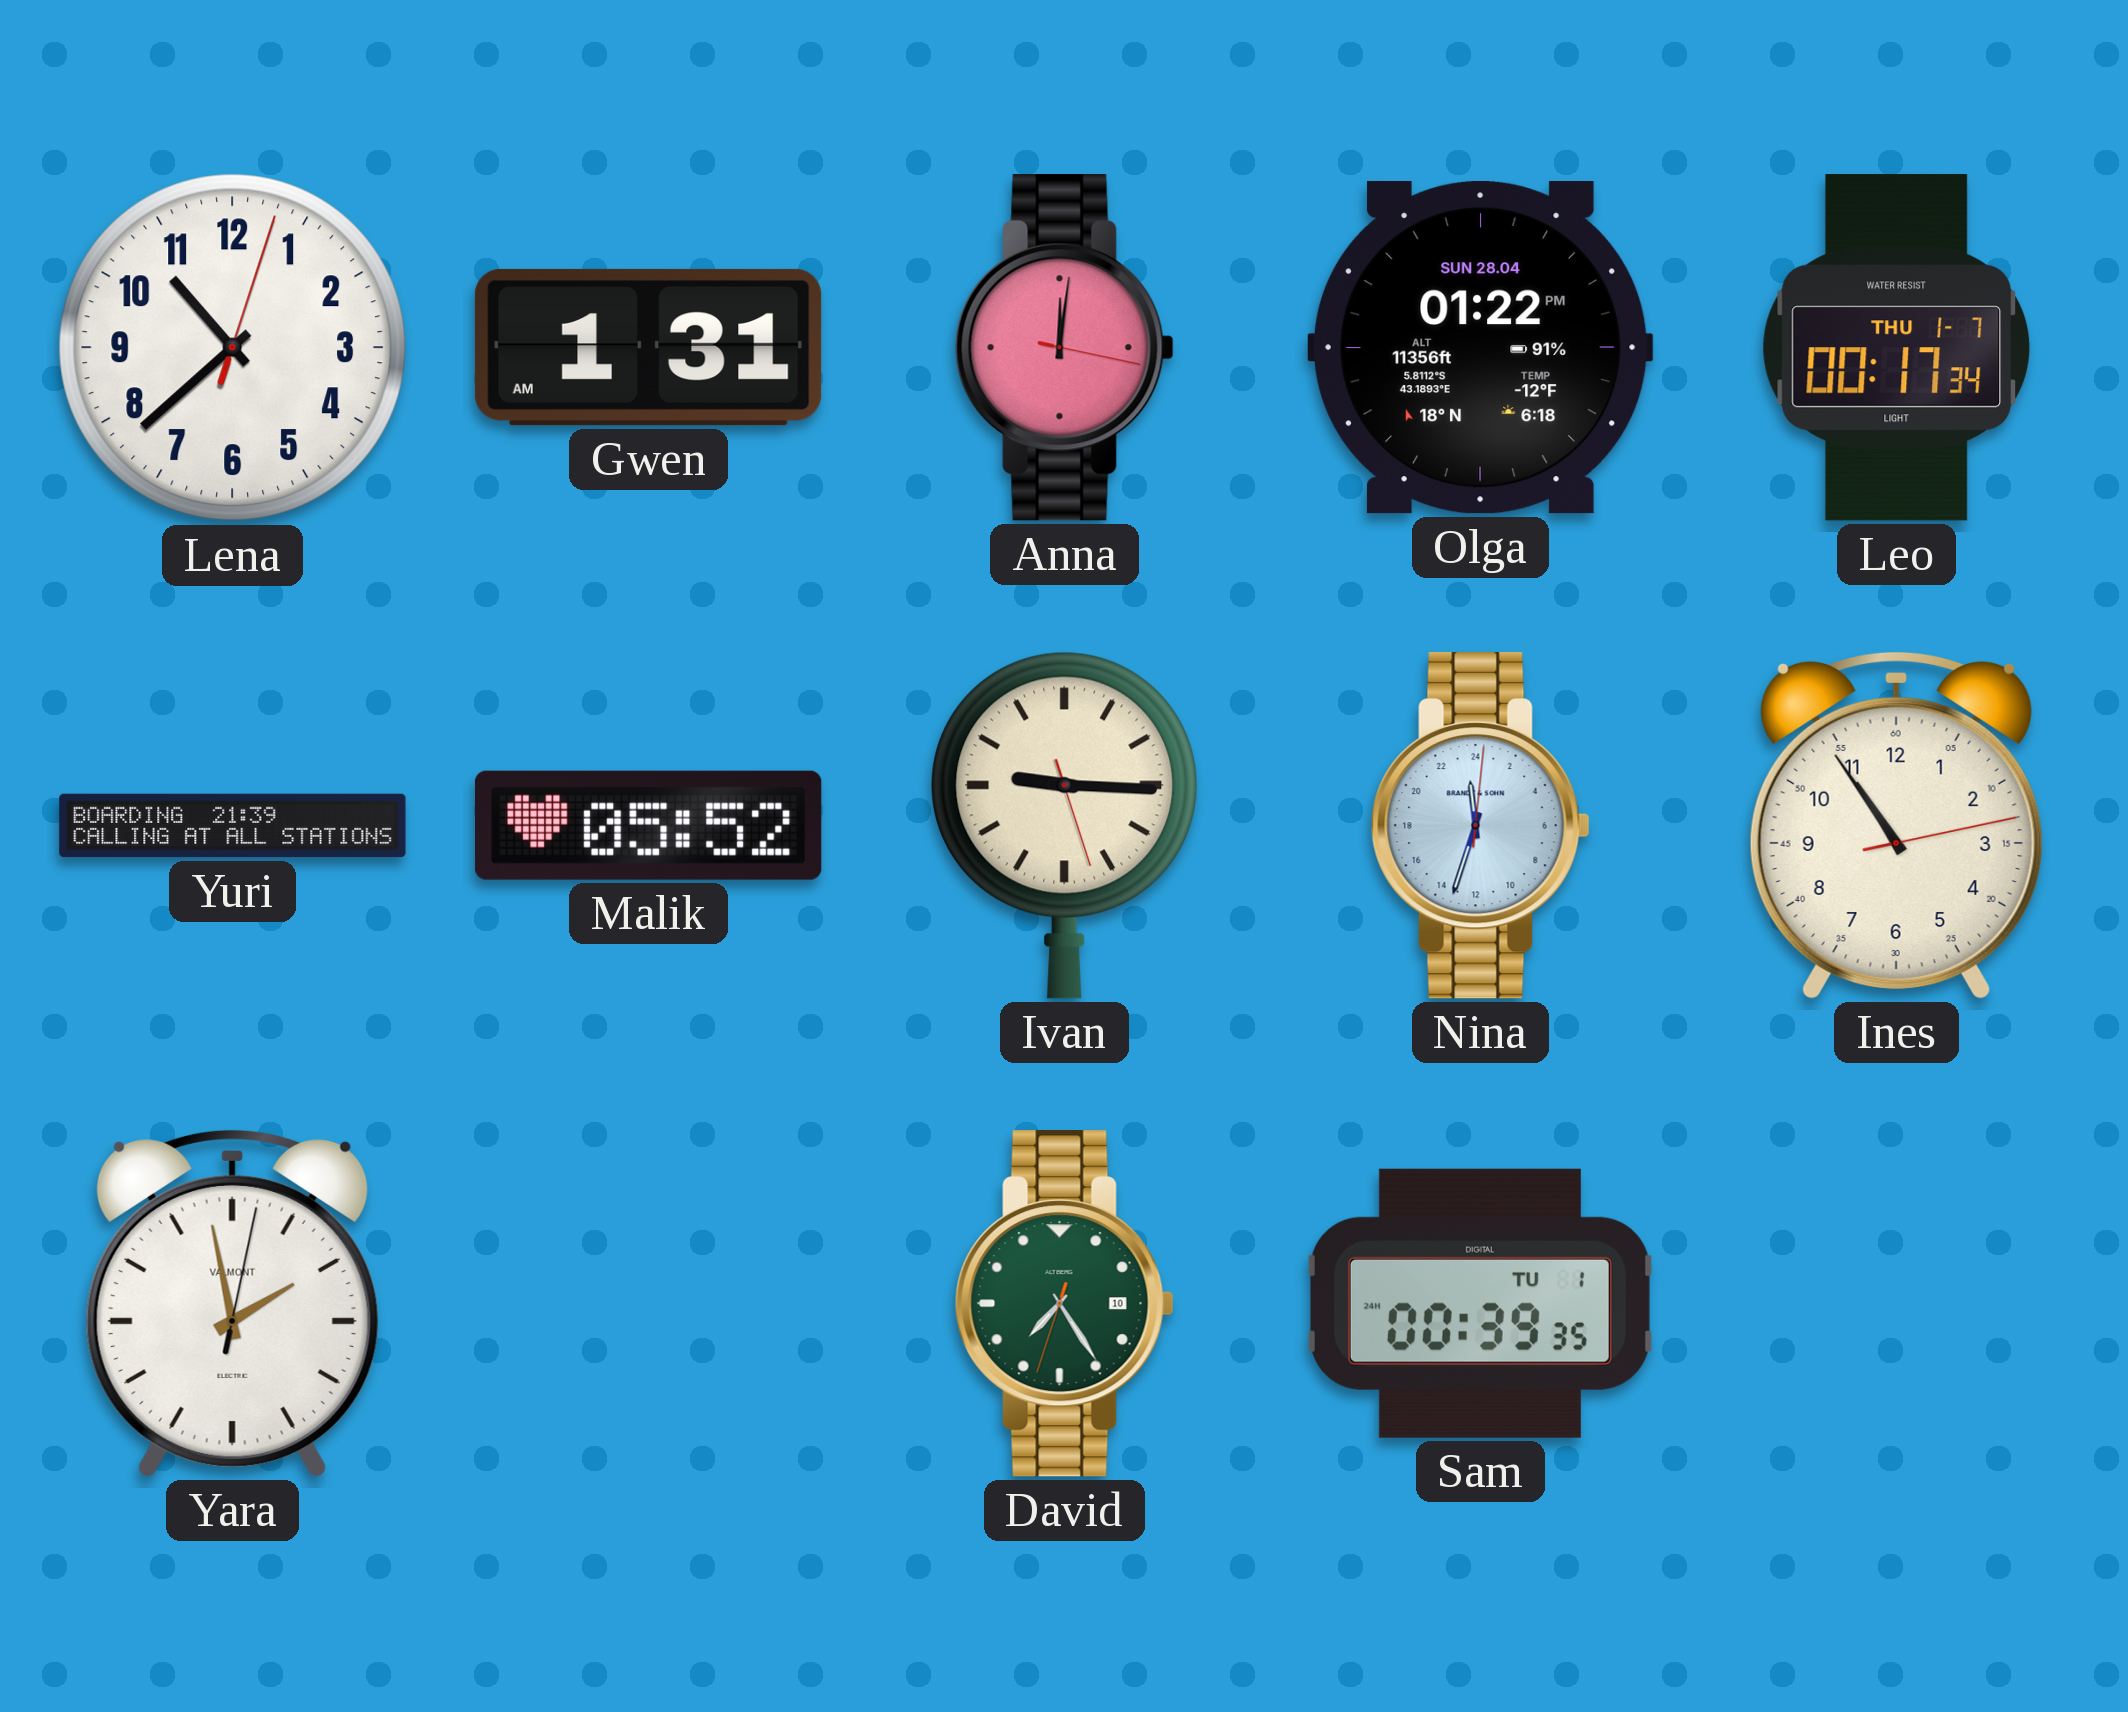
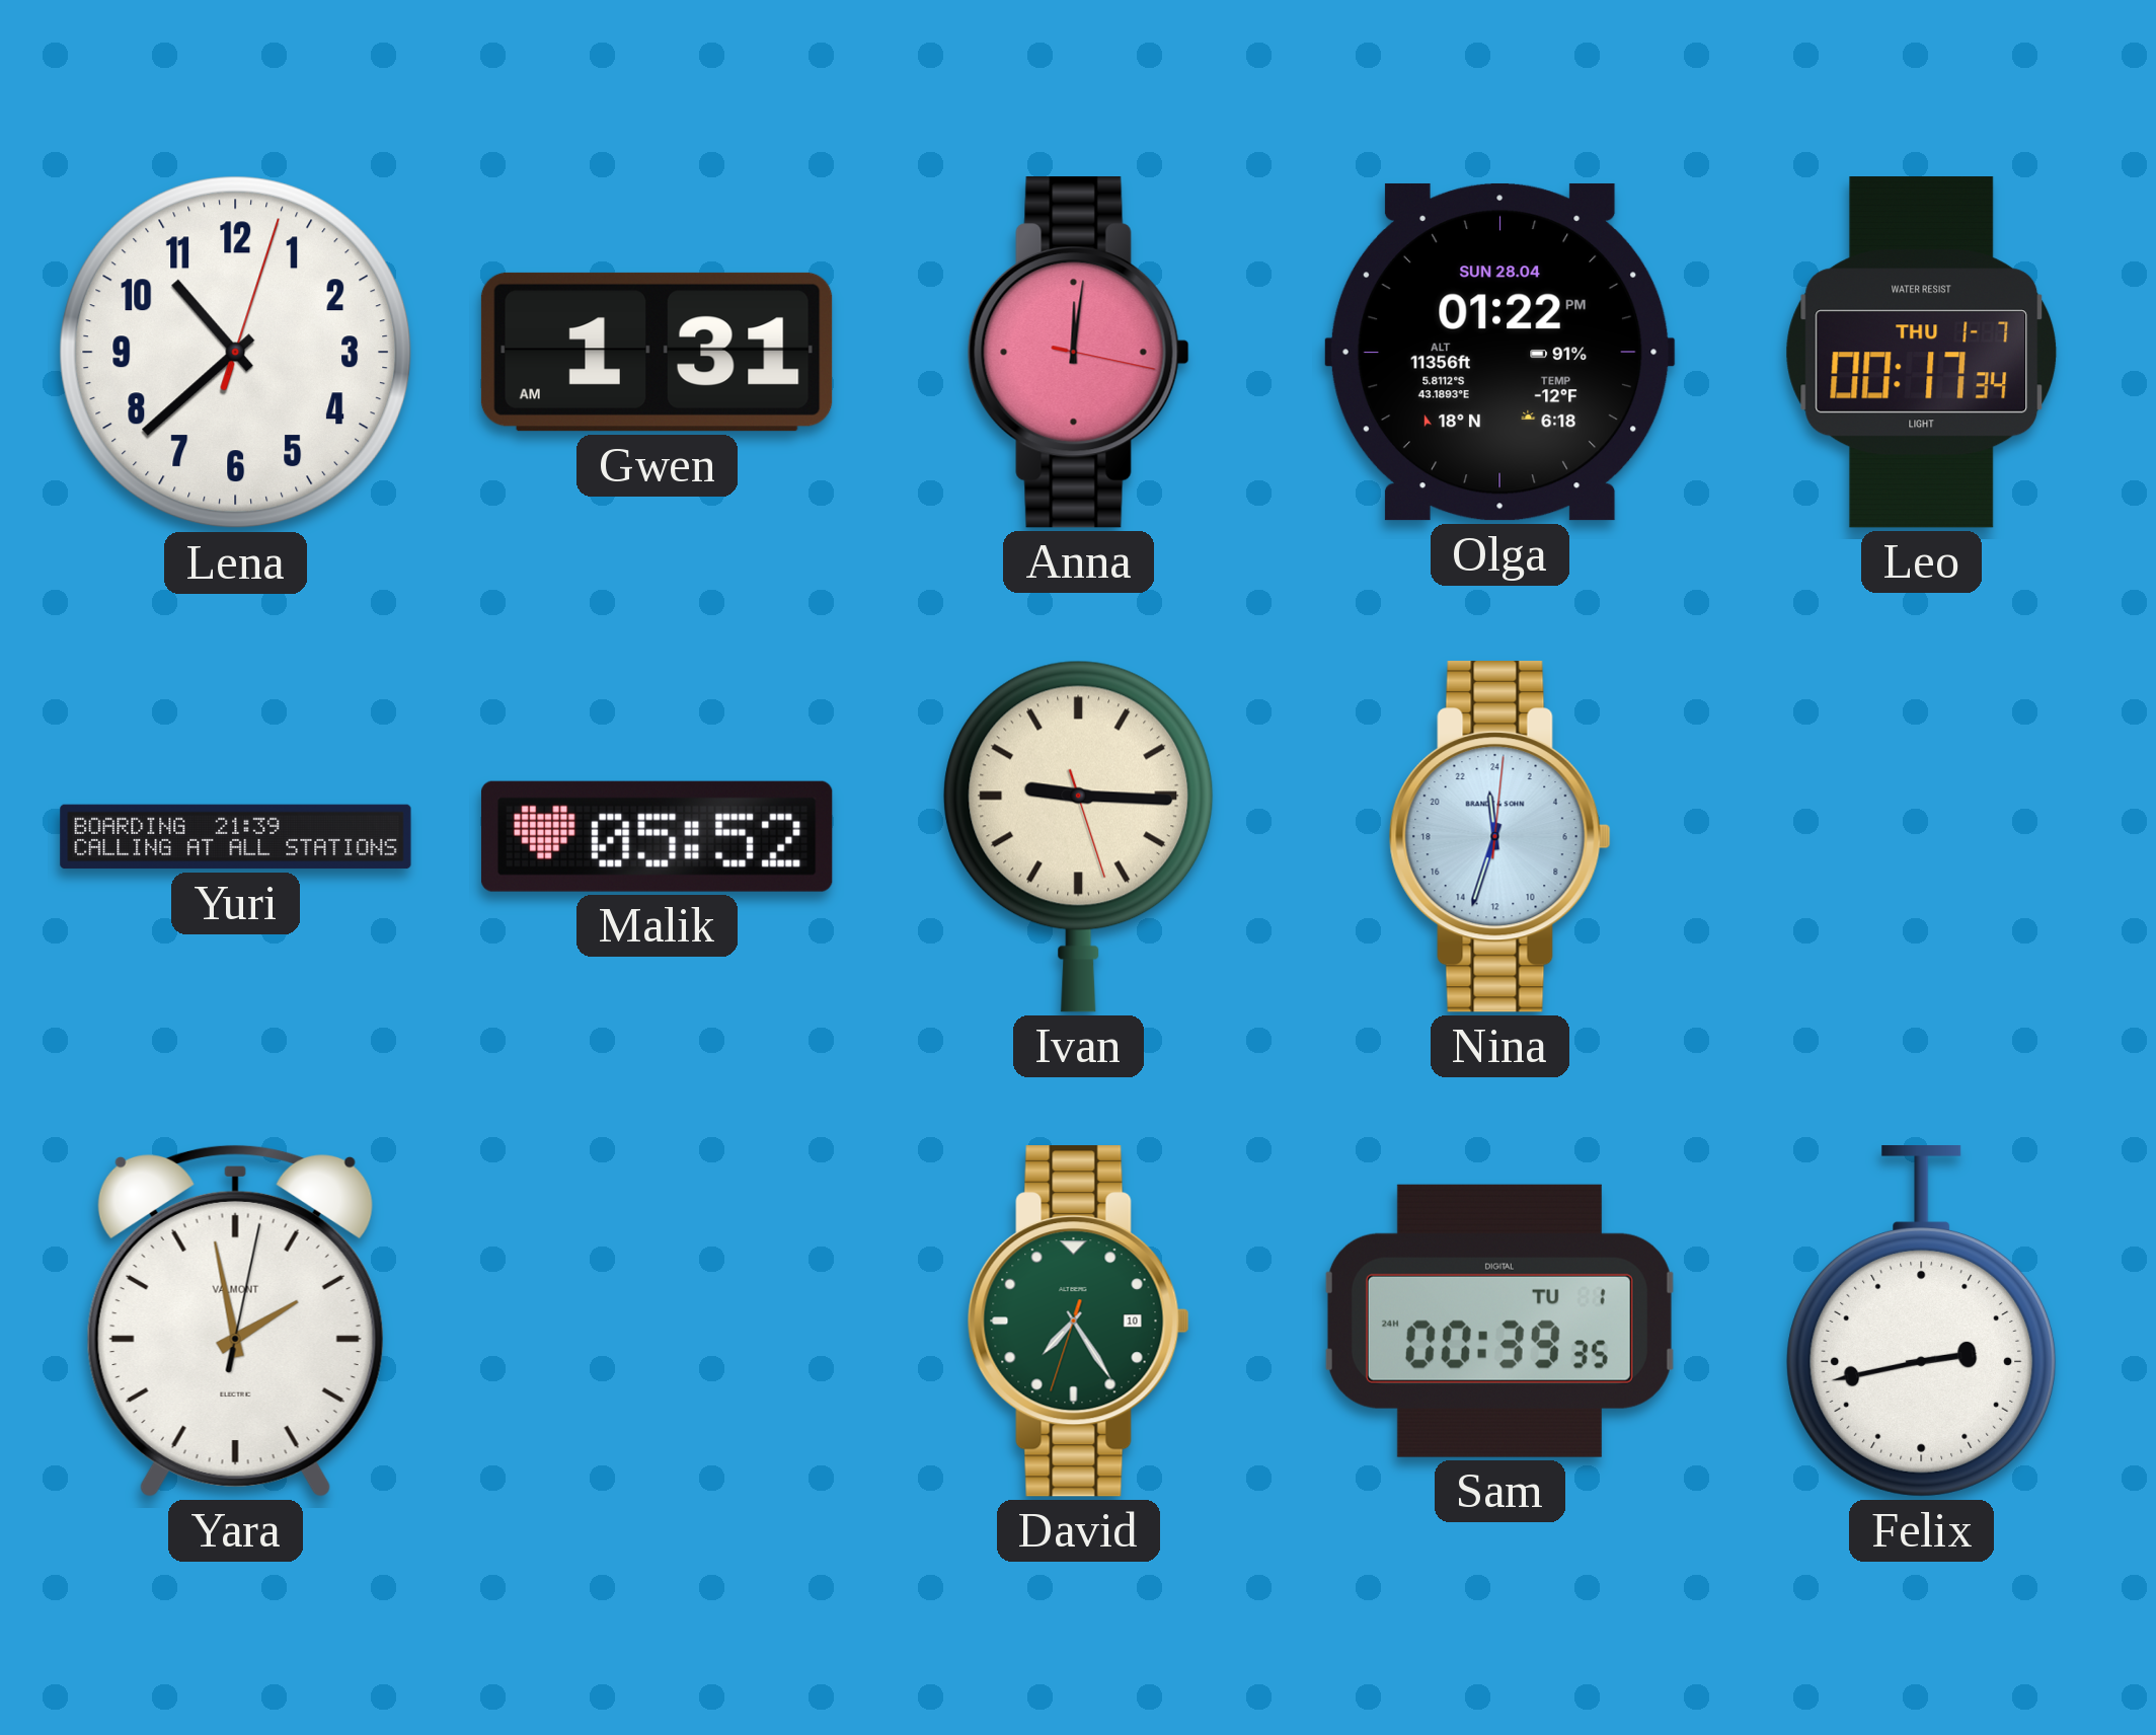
Ines: 10:54 -> none (1896, 825)
Felix: none -> 2:43 (1922, 1322)
